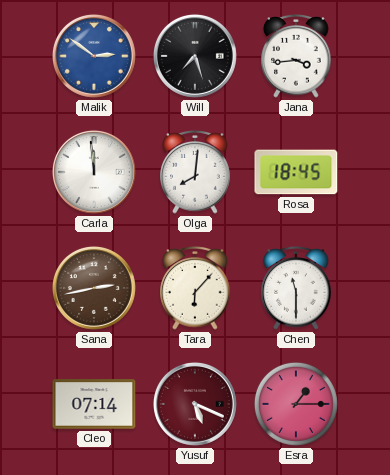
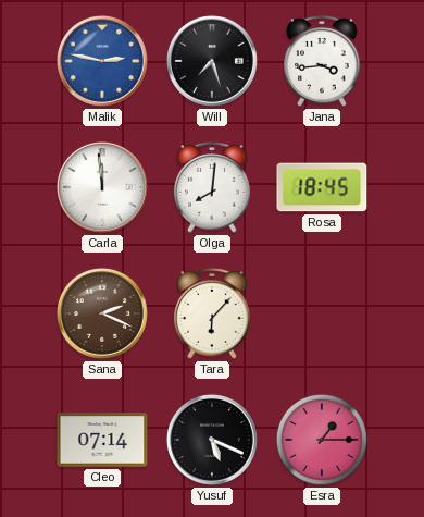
Malik: 2:51 -> 2:47 (102, 61)
Sana: 2:43 -> 2:19 (102, 313)
Chen: 11:30 -> none (296, 289)
Yusuf dial: burgundy -> black (212, 440)
